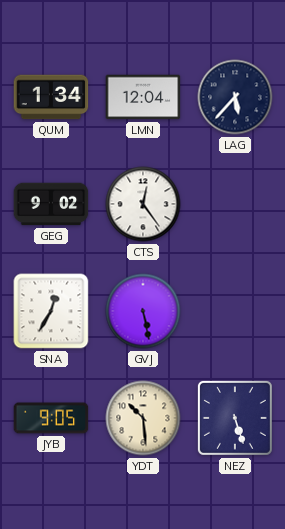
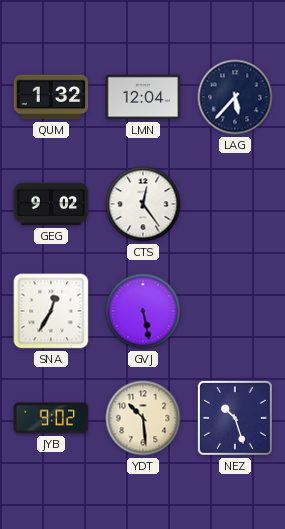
QUM: 1:34 -> 1:32 (51, 97)
JYB: 9:05 -> 9:02 (51, 418)
NEZ: 5:27 -> 10:27 (235, 418)
